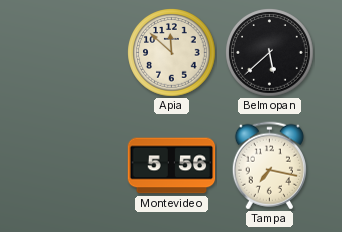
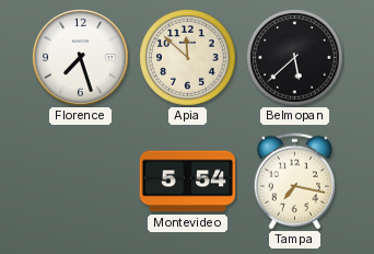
Florence: none -> 7:27 (81, 58)
Montevideo: 5:56 -> 5:54 (188, 182)
